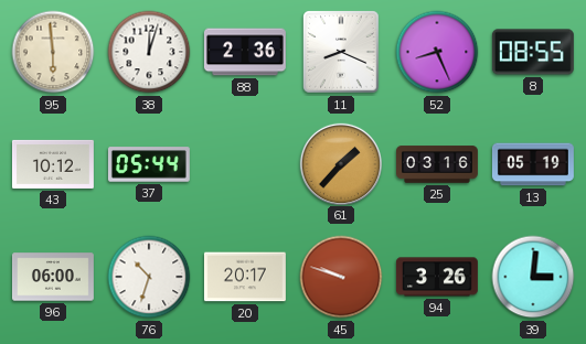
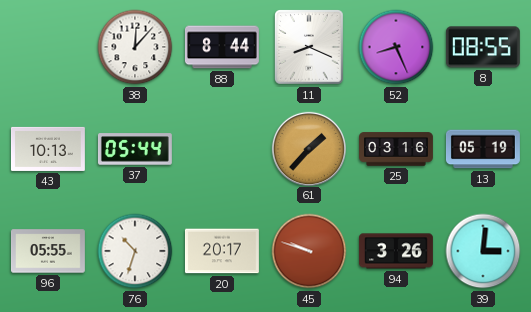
95: 5:59 -> none (53, 52)
38: 12:03 -> 12:07 (135, 47)
88: 2:36 -> 8:44 (222, 47)
43: 10:12 -> 10:13 (48, 149)
96: 06:00 -> 05:55 (48, 251)
